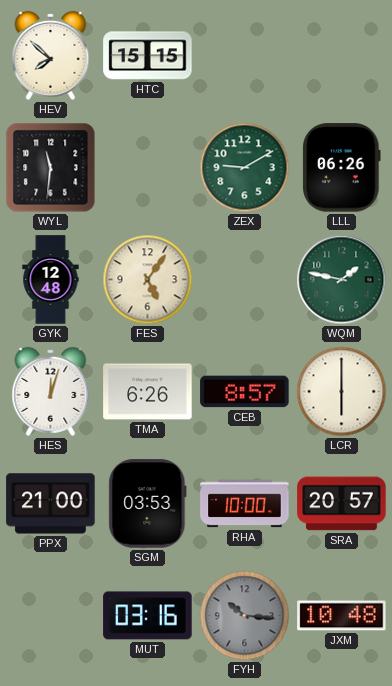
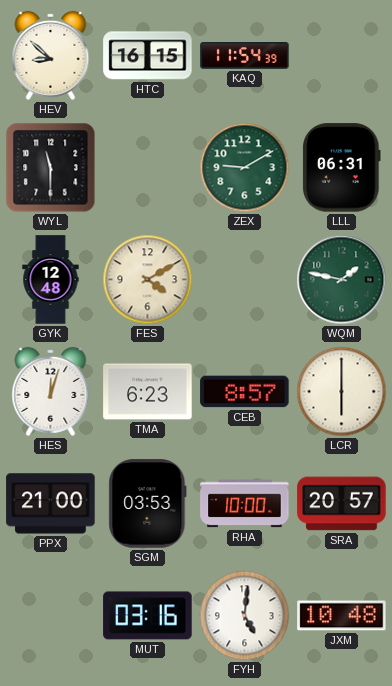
HEV: 7:52 -> 8:52 (51, 55)
HTC: 15:15 -> 16:15 (148, 56)
KAQ: none -> 11:54 (245, 56)
WYL: 11:31 -> 11:30 (51, 168)
LLL: 06:26 -> 06:31 (342, 168)
FES: 5:06 -> 4:10 (148, 280)
TMA: 6:26 -> 6:23 (148, 392)
FYH: 10:16 -> 5:01 (245, 616)
FYH dial: grey -> white (245, 616)
